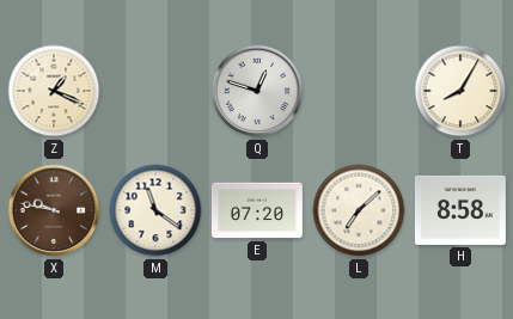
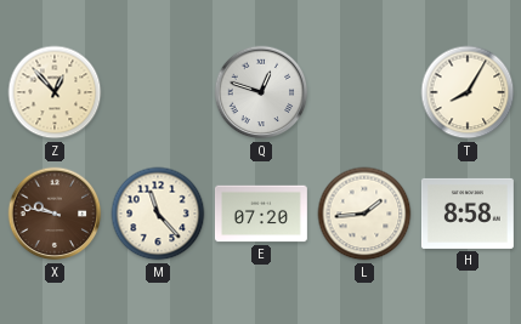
Z: 1:19 -> 12:53 (55, 92)
M: 11:21 -> 11:23 (158, 214)
L: 7:08 -> 1:44 (364, 214)
